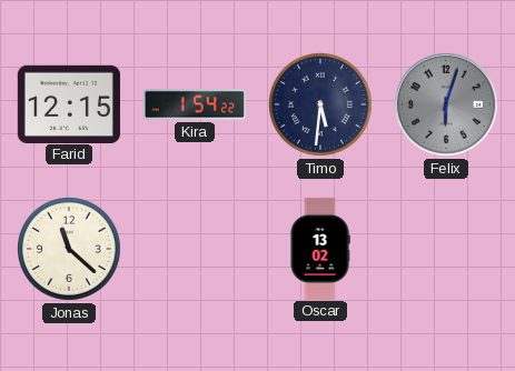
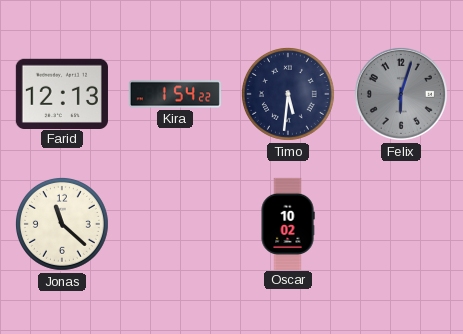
Farid: 12:15 -> 12:13 (62, 93)
Oscar: 13:02 -> 10:02 (288, 223)
